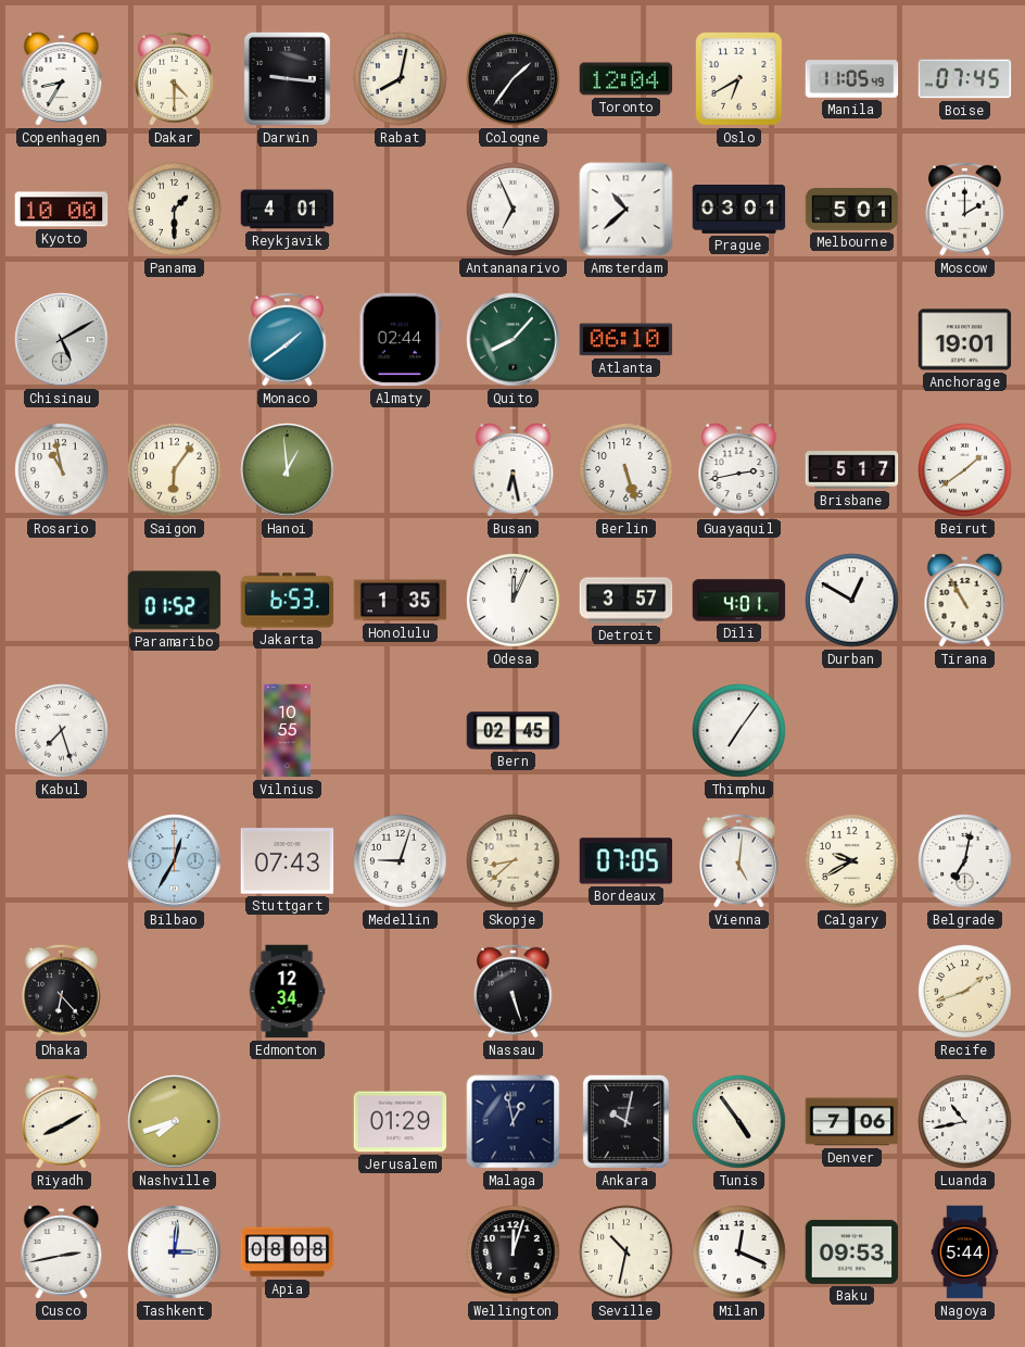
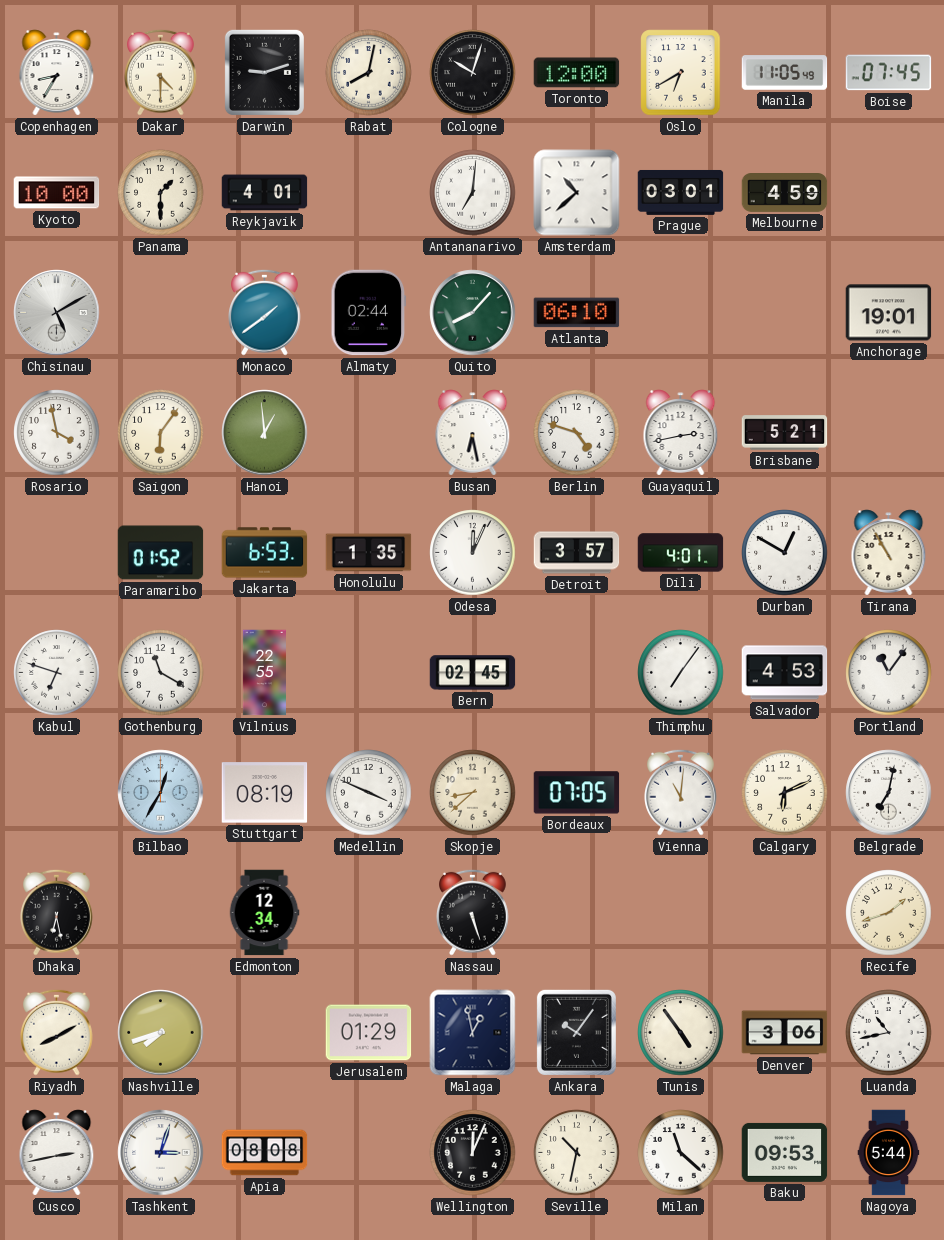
Darwin: 9:16 -> 9:12 (264, 72)
Cologne: 1:36 -> 10:03 (473, 73)
Toronto: 12:04 -> 12:00 (577, 73)
Antananarivo: 6:56 -> 7:01 (473, 193)
Melbourne: 5:01 -> 4:59 (785, 193)
Moscow: 2:00 -> none (965, 209)
Rosario: 10:58 -> 3:58 (57, 433)
Berlin: 5:27 -> 4:48 (577, 433)
Brisbane: 5:17 -> 5:21 (785, 433)
Beirut: 1:39 -> none (965, 470)
Kabul: 7:27 -> 6:48 (57, 673)
Gothenburg: none -> 11:20 (161, 673)
Vilnius: 10:55 -> 22:55 (264, 673)
Salvador: none -> 4:53 (785, 673)
Portland: none -> 11:06 (889, 673)
Stuttgart: 07:43 -> 08:19 (265, 793)
Medellin: 9:03 -> 3:49 (369, 793)
Vienna: 5:01 -> 11:01 (681, 792)
Calgary: 9:40 -> 6:11 (785, 793)
Dhaka: 6:23 -> 6:28 (57, 912)
Ankara: 10:02 -> 10:06 (576, 1032)
Denver: 7:06 -> 3:06 (785, 1033)
Tashkent: 3:01 -> 3:03 (161, 1153)
Wellington: 12:03 -> 12:04 (473, 1153)
Milan: 12:19 -> 11:22 (681, 1153)
